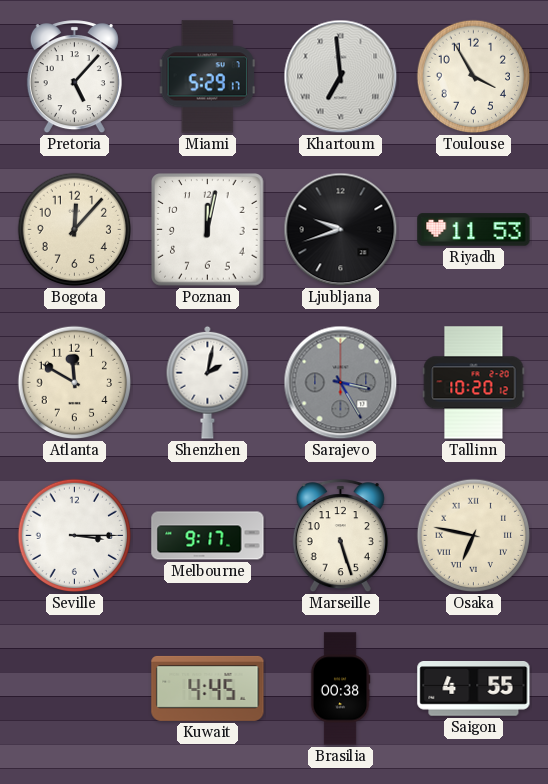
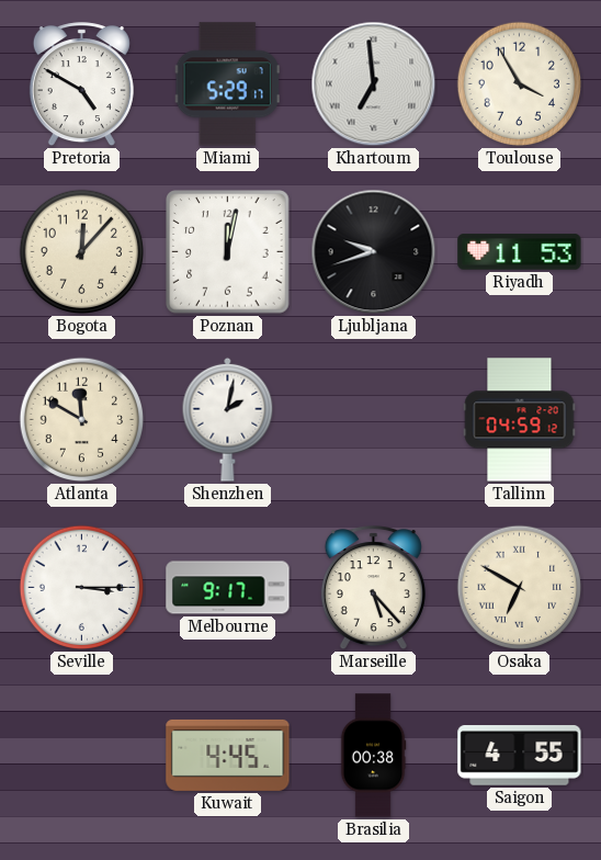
Pretoria: 5:07 -> 4:50 (81, 84)
Sarajevo: 3:25 -> none (341, 383)
Tallinn: 10:20 -> 04:59 (520, 420)
Marseille: 5:27 -> 5:23 (373, 588)
Osaka: 6:47 -> 6:50 (520, 588)
